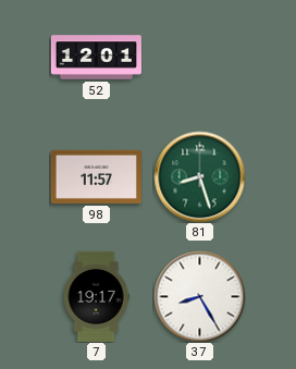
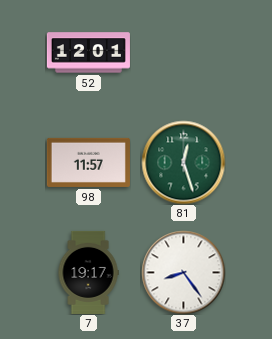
81: 8:27 -> 12:27 (183, 162)
37: 8:25 -> 8:24 (183, 272)
